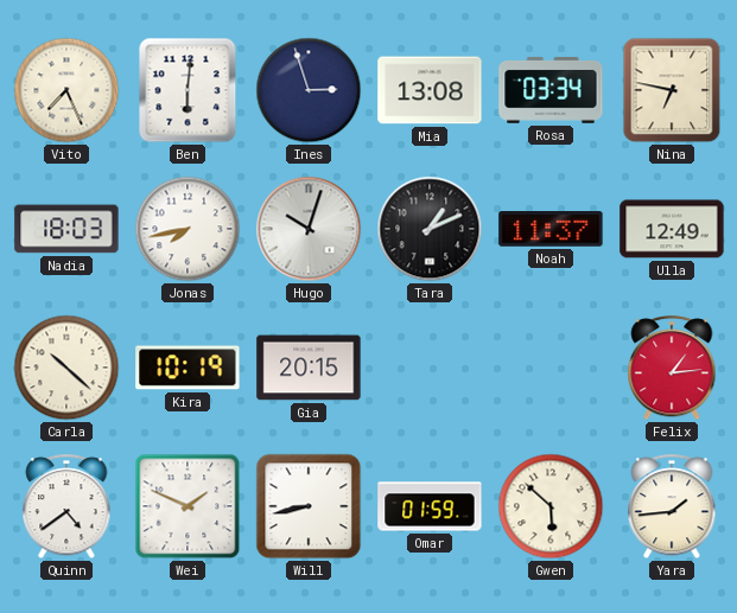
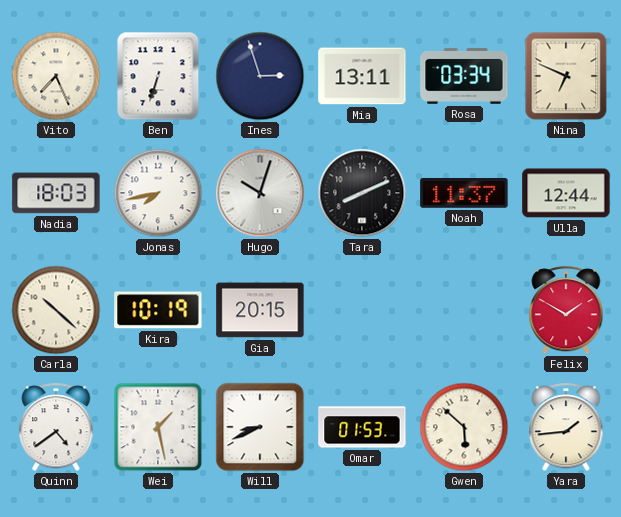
Ben: 6:01 -> 6:33 (158, 76)
Mia: 13:08 -> 13:11 (362, 76)
Nina: 6:47 -> 6:49 (566, 76)
Tara: 1:11 -> 8:11 (362, 193)
Ulla: 12:49 -> 12:44 (566, 193)
Felix: 1:14 -> 1:50 (566, 311)
Wei: 1:49 -> 1:28 (158, 427)
Will: 8:43 -> 8:41 (260, 427)
Omar: 01:59 -> 01:53 (362, 427)
